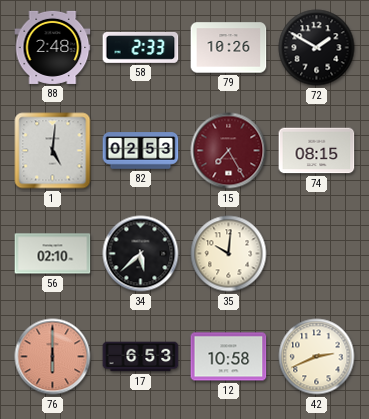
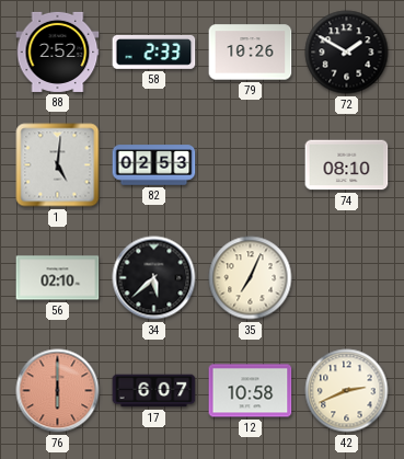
88: 2:48 -> 2:52 (58, 51)
15: 7:25 -> none (229, 151)
74: 08:15 -> 08:10 (347, 165)
35: 10:01 -> 7:04 (251, 278)
17: 6:53 -> 6:07 (154, 391)
